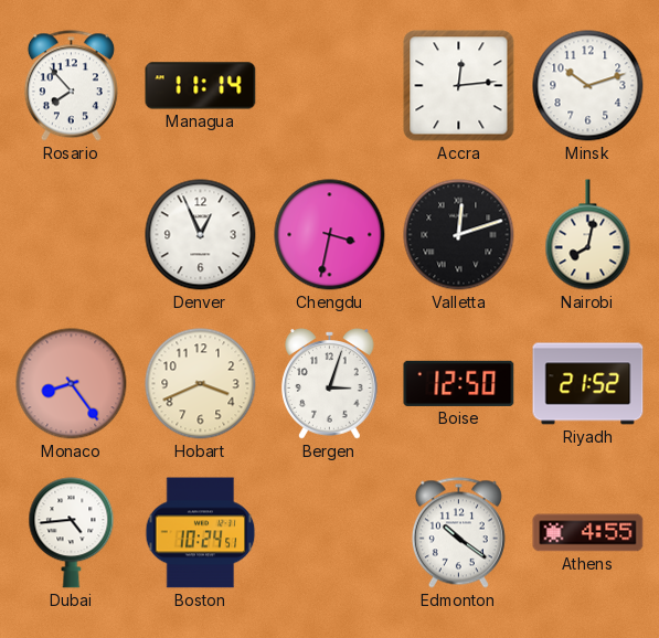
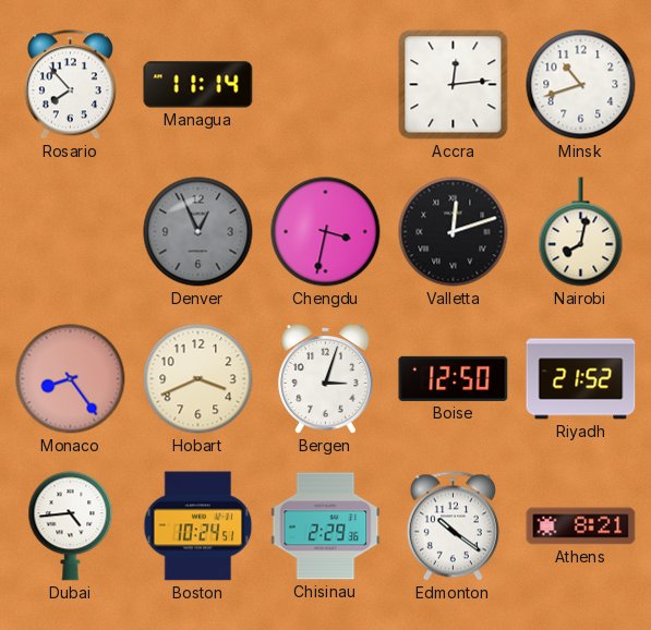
Minsk: 10:12 -> 10:42 (581, 85)
Denver dial: white -> grey (198, 232)
Chisinau: none -> 2:29 (326, 526)
Athens: 4:55 -> 8:21 (581, 526)
